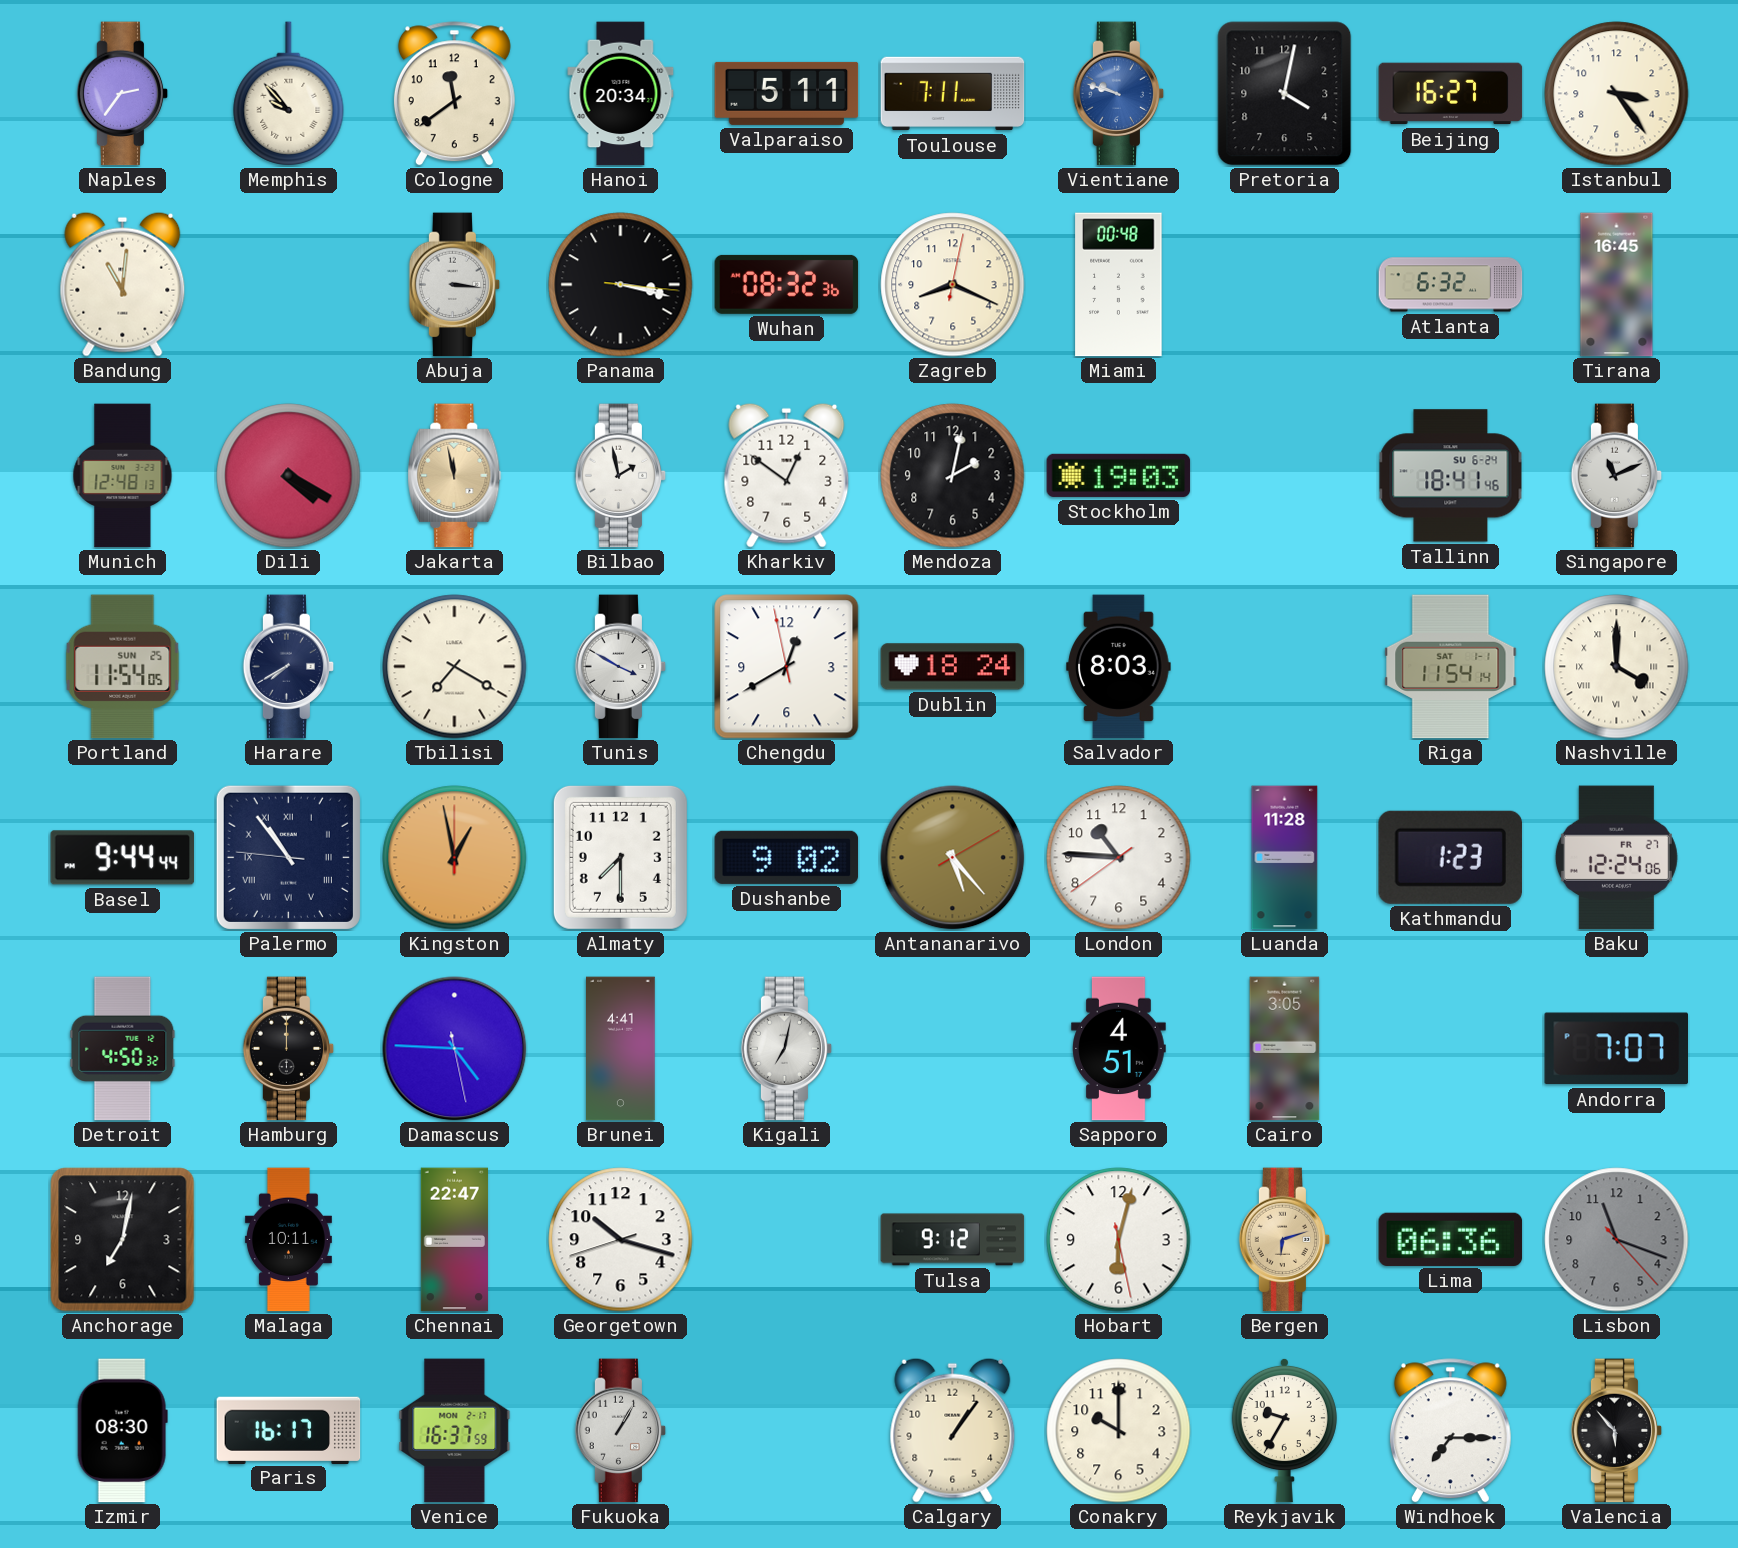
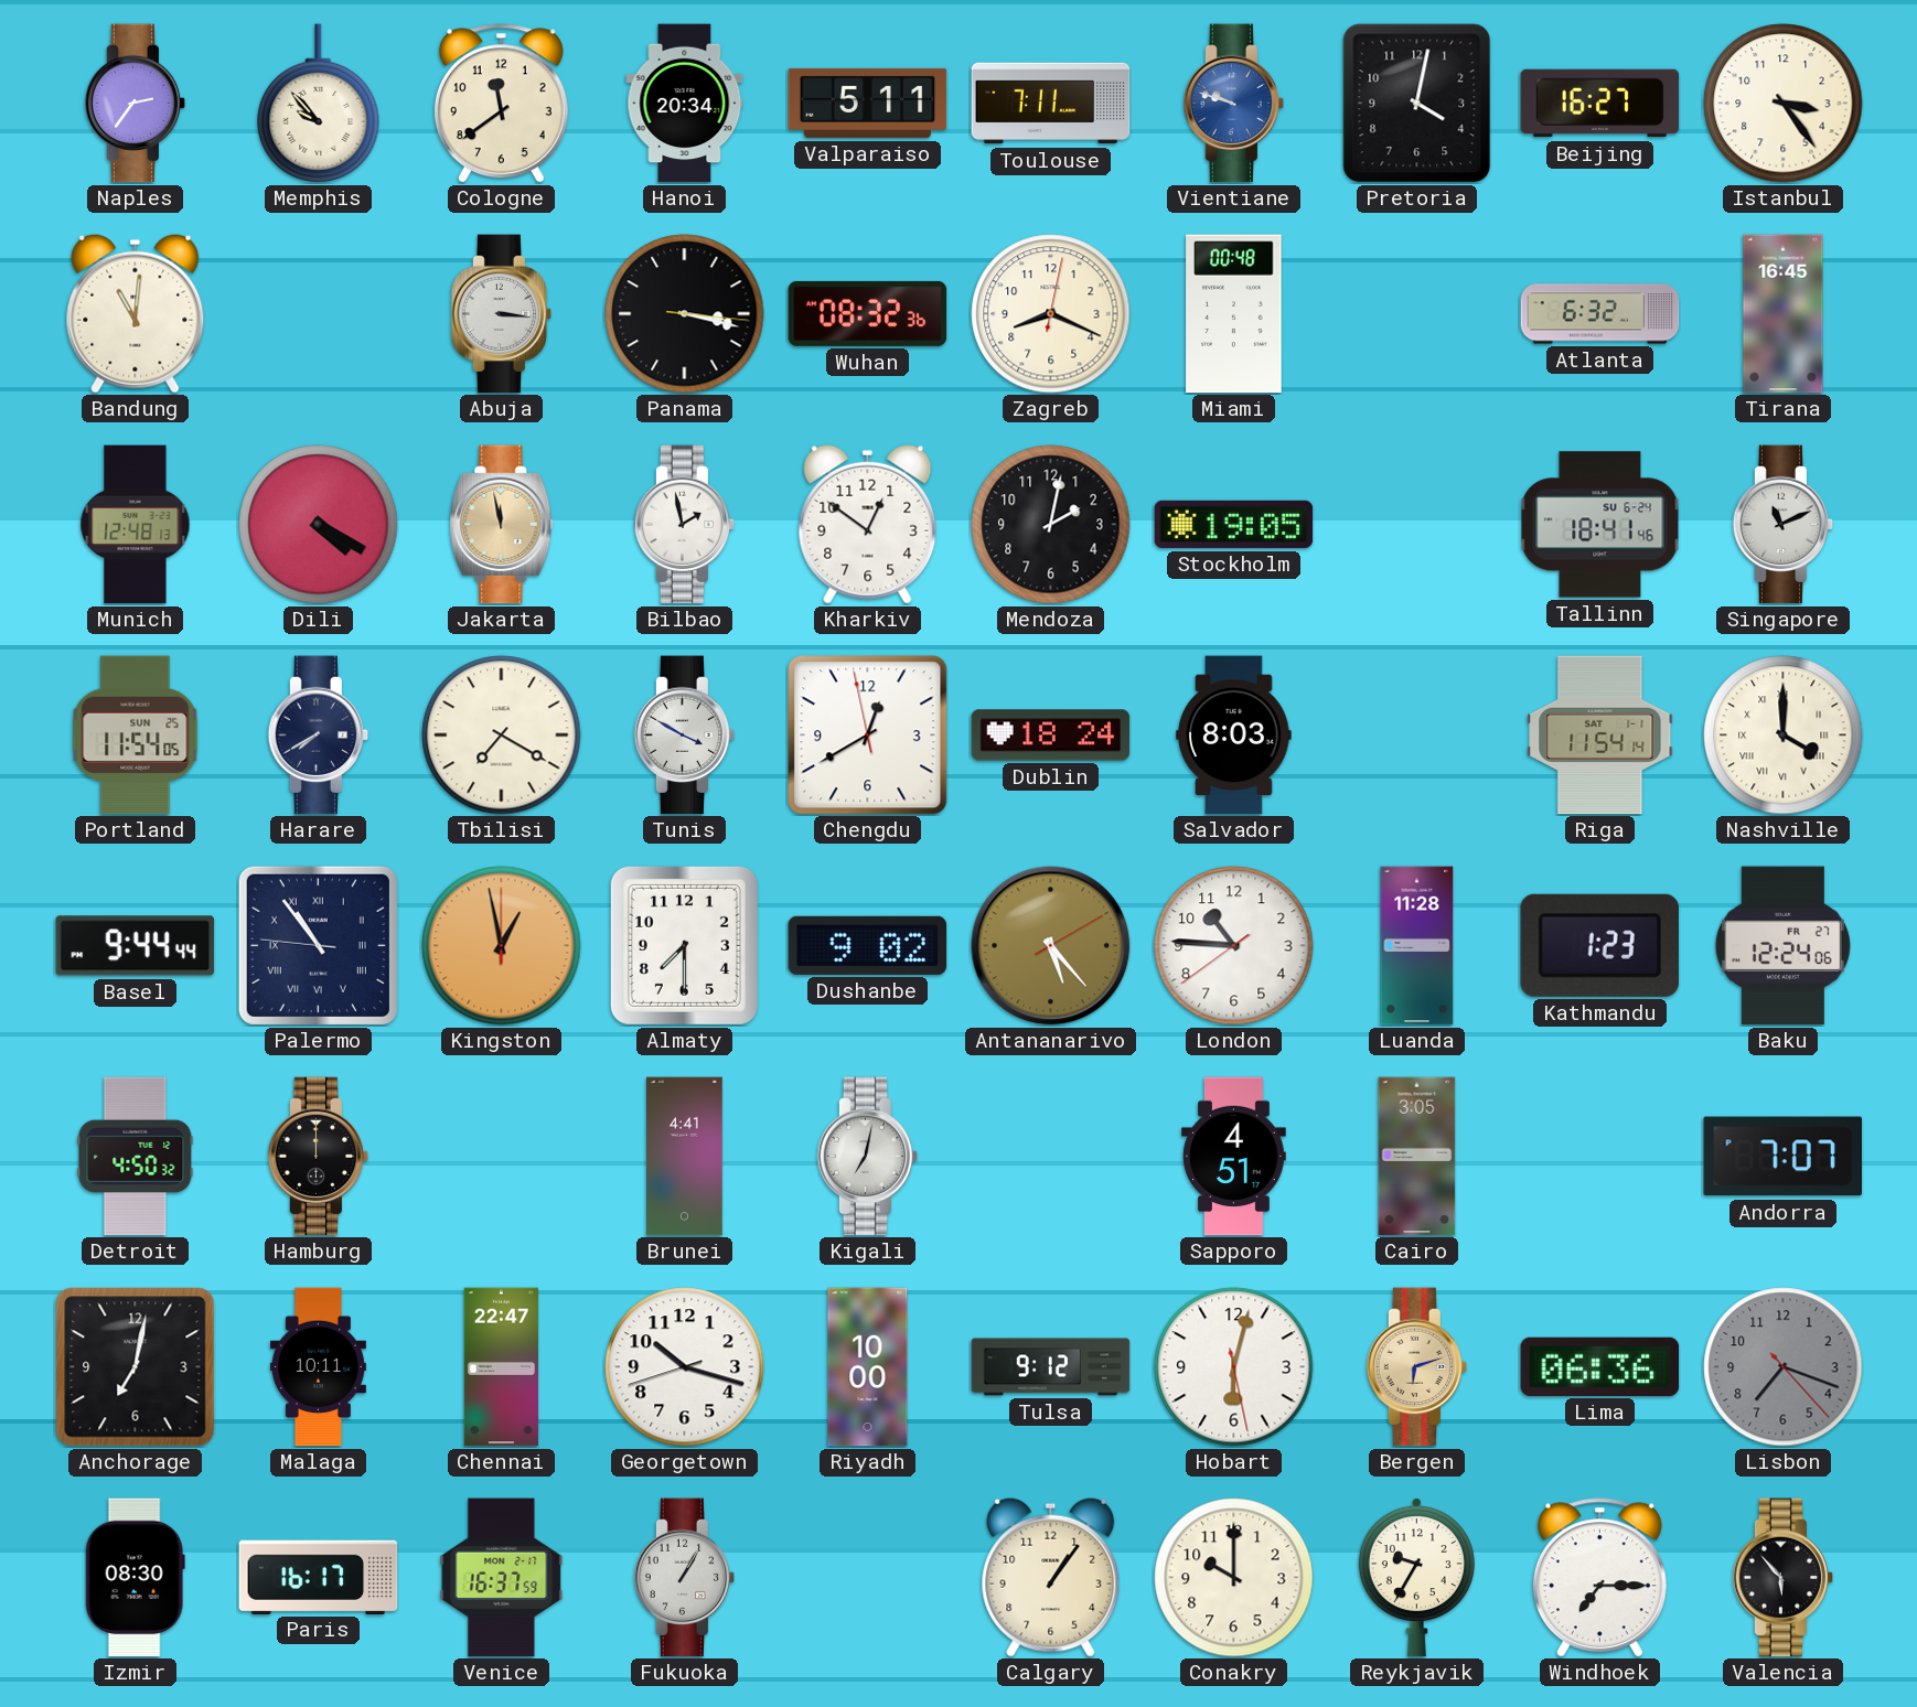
Stockholm: 19:03 -> 19:05 (1234, 524)
Damascus: 4:45 -> none (455, 1049)
Riyadh: none -> 10:00 (868, 1367)
Lisbon: 11:18 -> 7:18 (1784, 1367)
